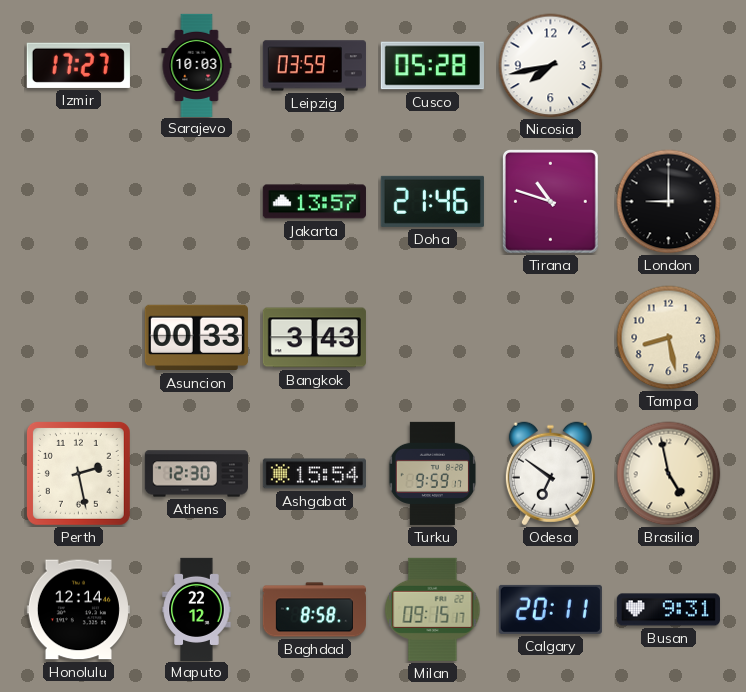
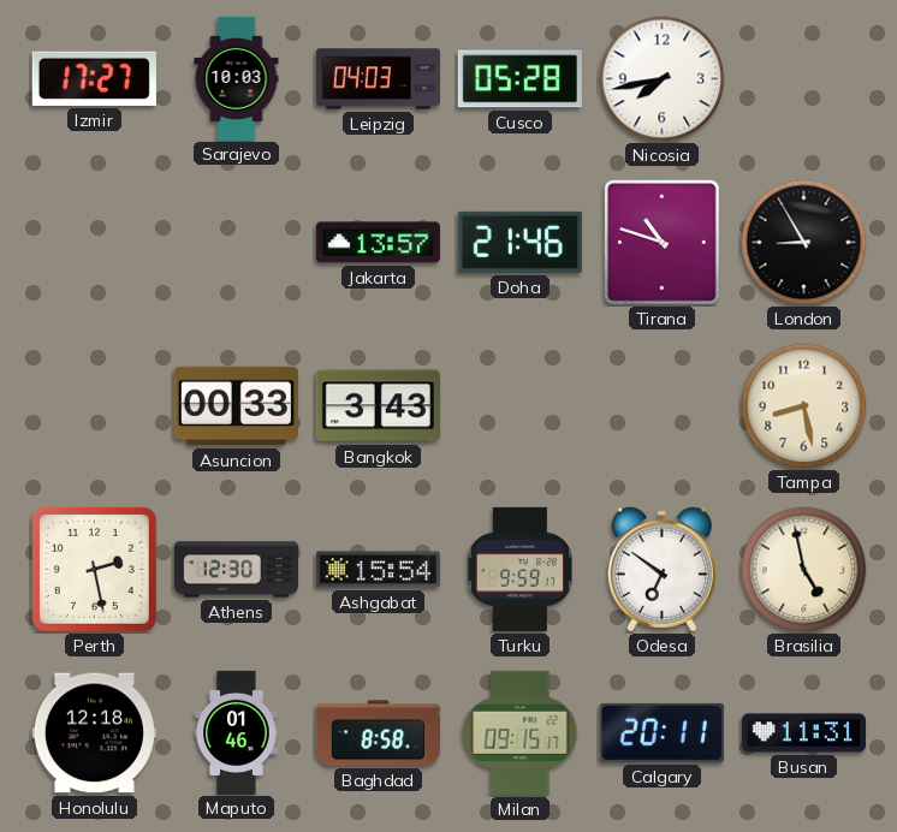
Leipzig: 03:59 -> 04:03 (378, 79)
London: 9:00 -> 8:55 (804, 243)
Honolulu: 12:14 -> 12:18 (94, 733)
Maputo: 22:12 -> 01:46 (237, 732)
Busan: 9:31 -> 11:31 (803, 733)
